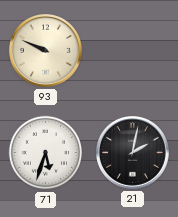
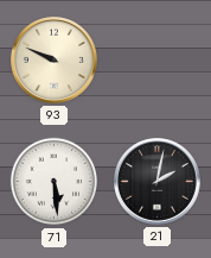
71: 5:33 -> 5:29 (55, 182)
